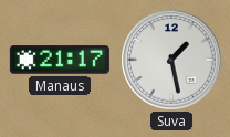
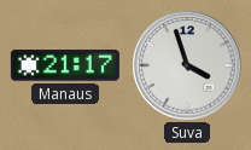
Suva: 1:28 -> 3:57 (187, 65)
